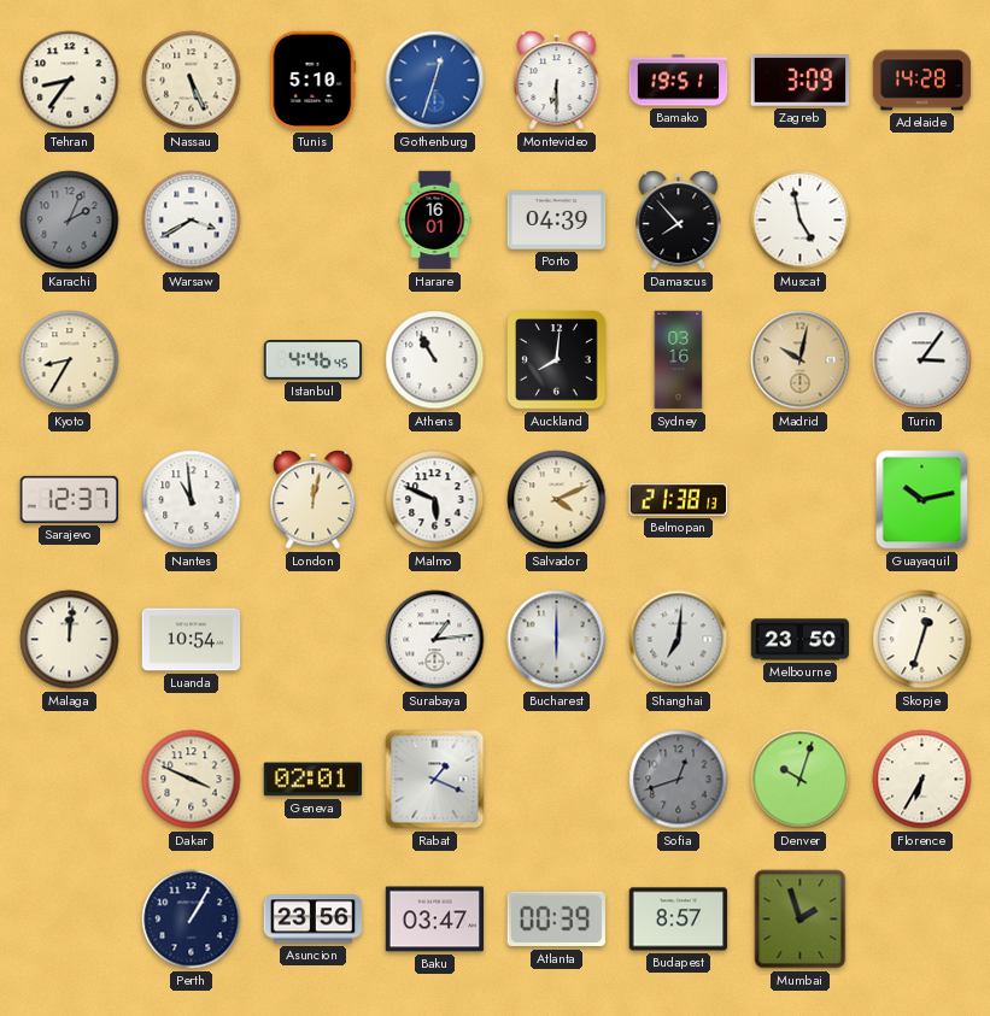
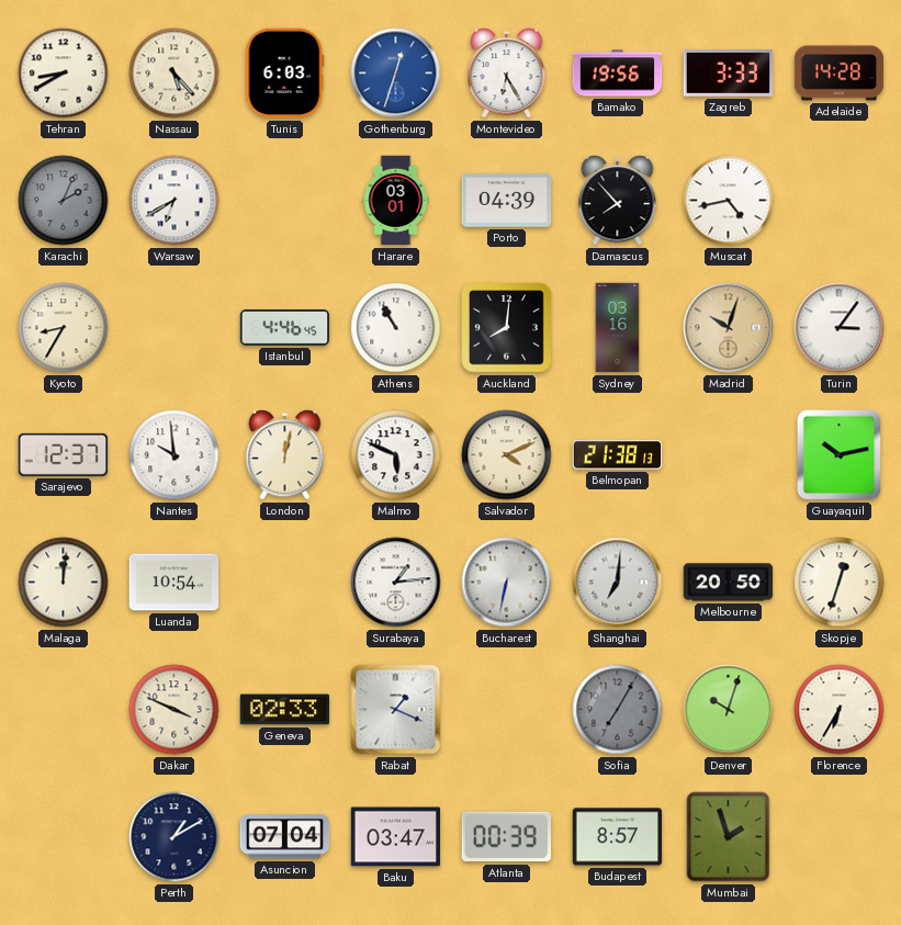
Tehran: 8:36 -> 8:40 (64, 74)
Nassau: 5:26 -> 5:23 (174, 74)
Tunis: 5:10 -> 6:03 (285, 74)
Montevideo: 6:30 -> 6:25 (507, 74)
Bamako: 19:51 -> 19:56 (618, 74)
Zagreb: 3:09 -> 3:33 (729, 74)
Warsaw: 3:40 -> 6:40 (174, 201)
Harare: 16:01 -> 03:01 (396, 201)
Muscat: 4:58 -> 4:43 (729, 201)
Madrid: 10:02 -> 10:03 (729, 328)
Nantes: 10:59 -> 9:59 (174, 455)
Bucharest: 6:00 -> 6:32 (507, 583)
Melbourne: 23:50 -> 20:50 (729, 583)
Geneva: 02:01 -> 02:33 (285, 710)
Sofia: 12:42 -> 7:05 (618, 710)
Perth: 1:05 -> 1:10 (174, 837)
Asuncion: 23:56 -> 07:04 (285, 837)
